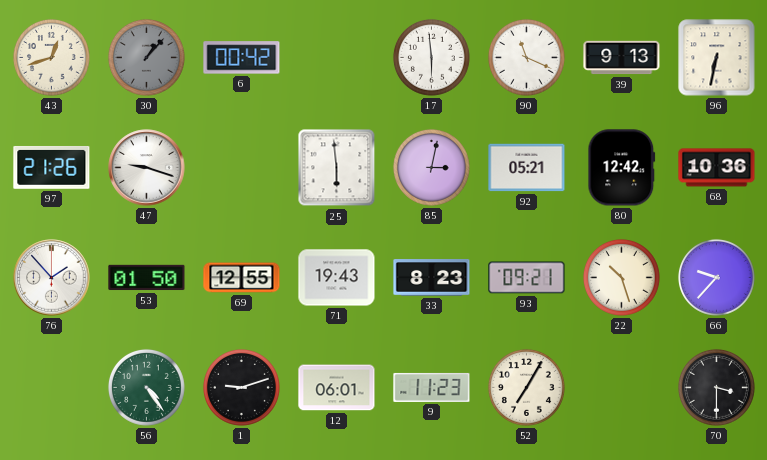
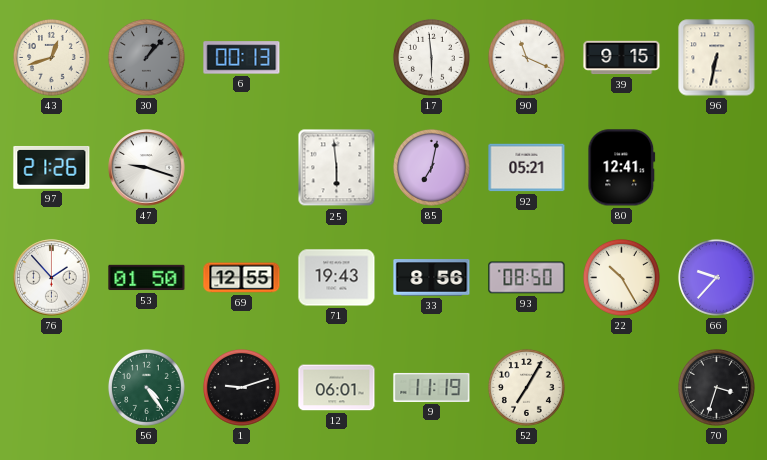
6: 00:42 -> 00:13 (242, 58)
39: 9:13 -> 9:15 (622, 58)
85: 3:02 -> 7:02 (431, 167)
80: 12:42 -> 12:41 (622, 168)
68: 10:36 -> none (717, 168)
33: 8:23 -> 8:56 (432, 278)
93: 09:21 -> 08:50 (527, 278)
22: 10:27 -> 10:25 (621, 277)
9: 11:23 -> 11:19 (432, 387)
70: 3:30 -> 3:33 (716, 387)
